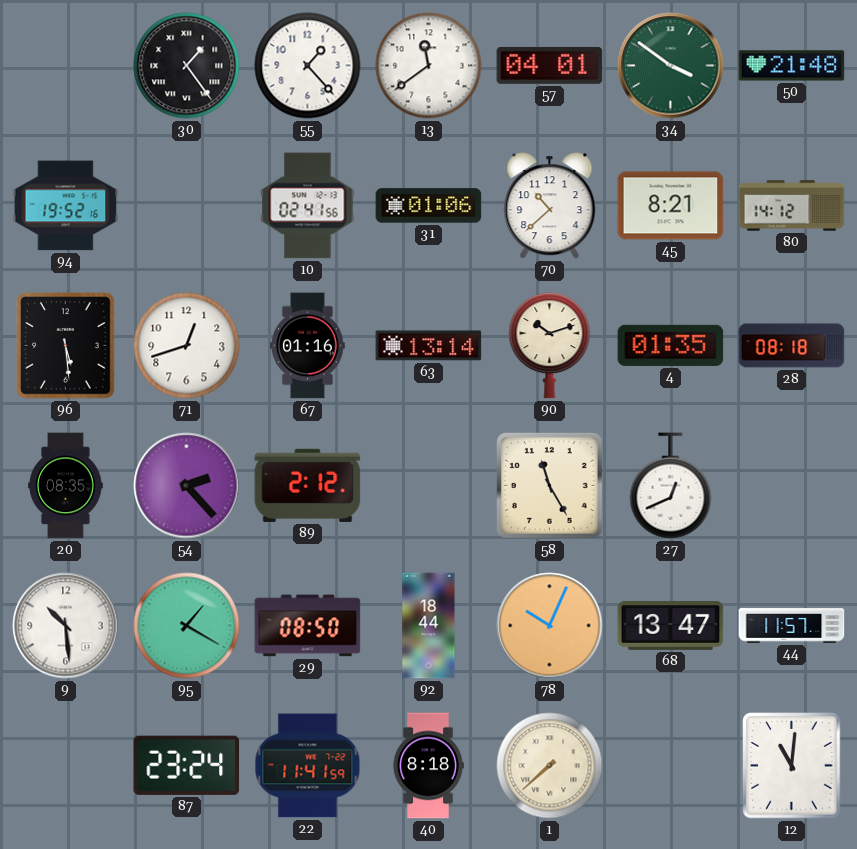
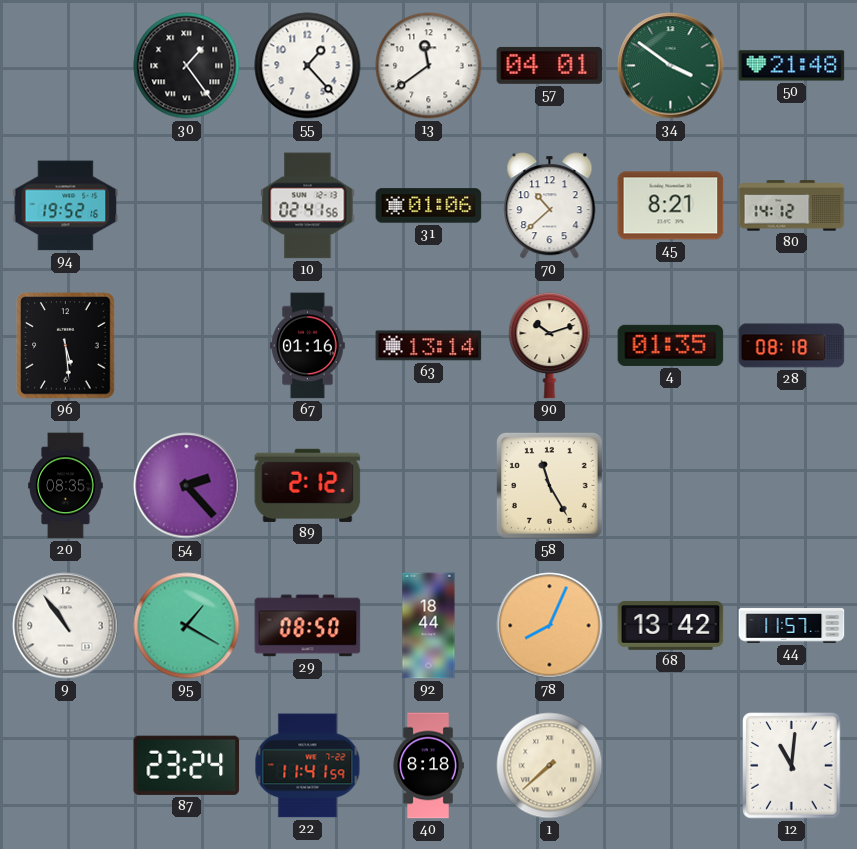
71: 12:42 -> none (187, 346)
27: 12:41 -> none (671, 486)
9: 10:29 -> 10:54 (66, 626)
78: 10:04 -> 8:04 (550, 626)
68: 13:47 -> 13:42 (671, 625)
